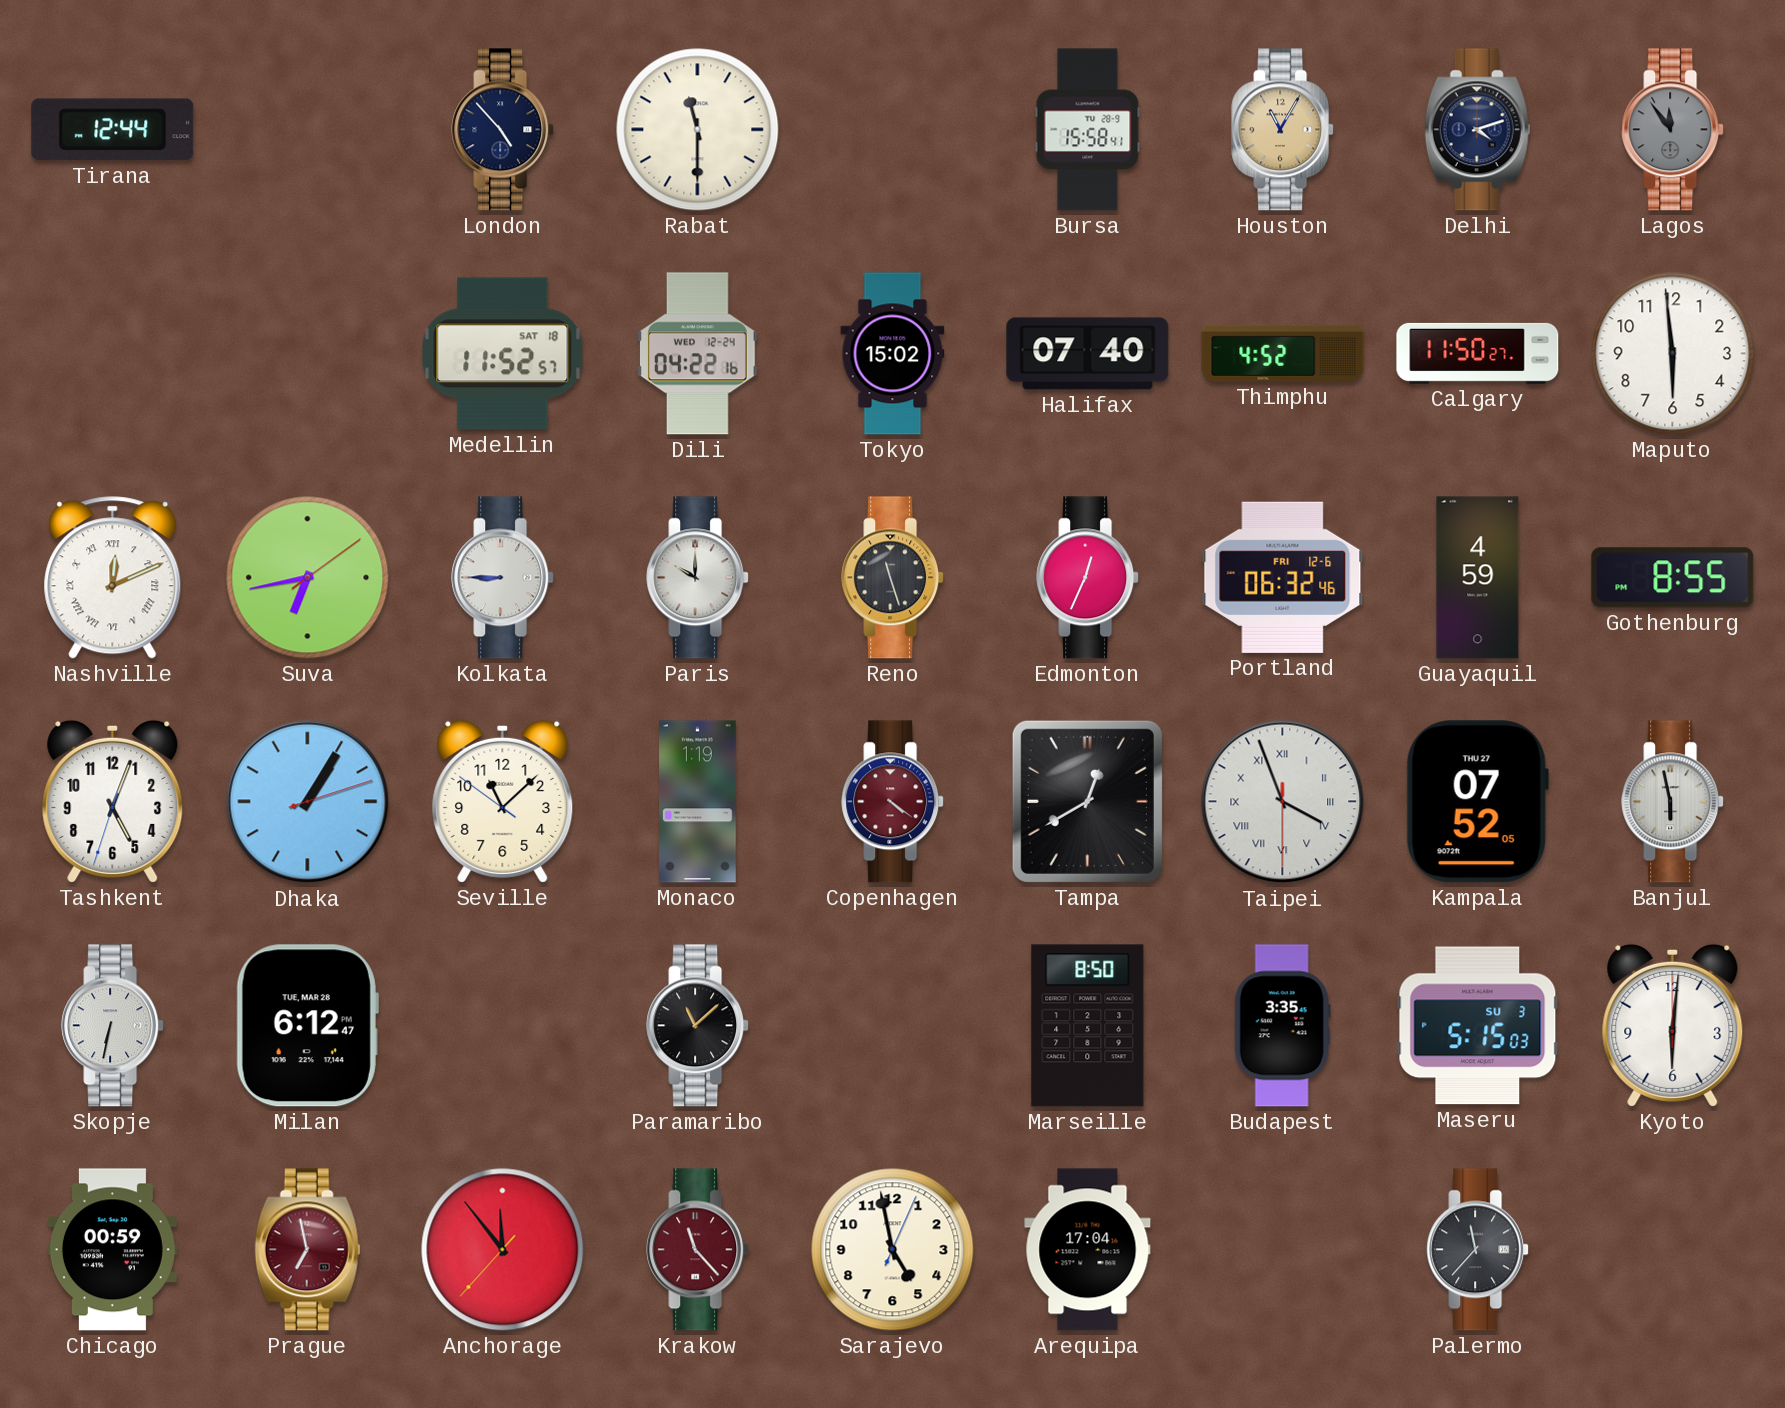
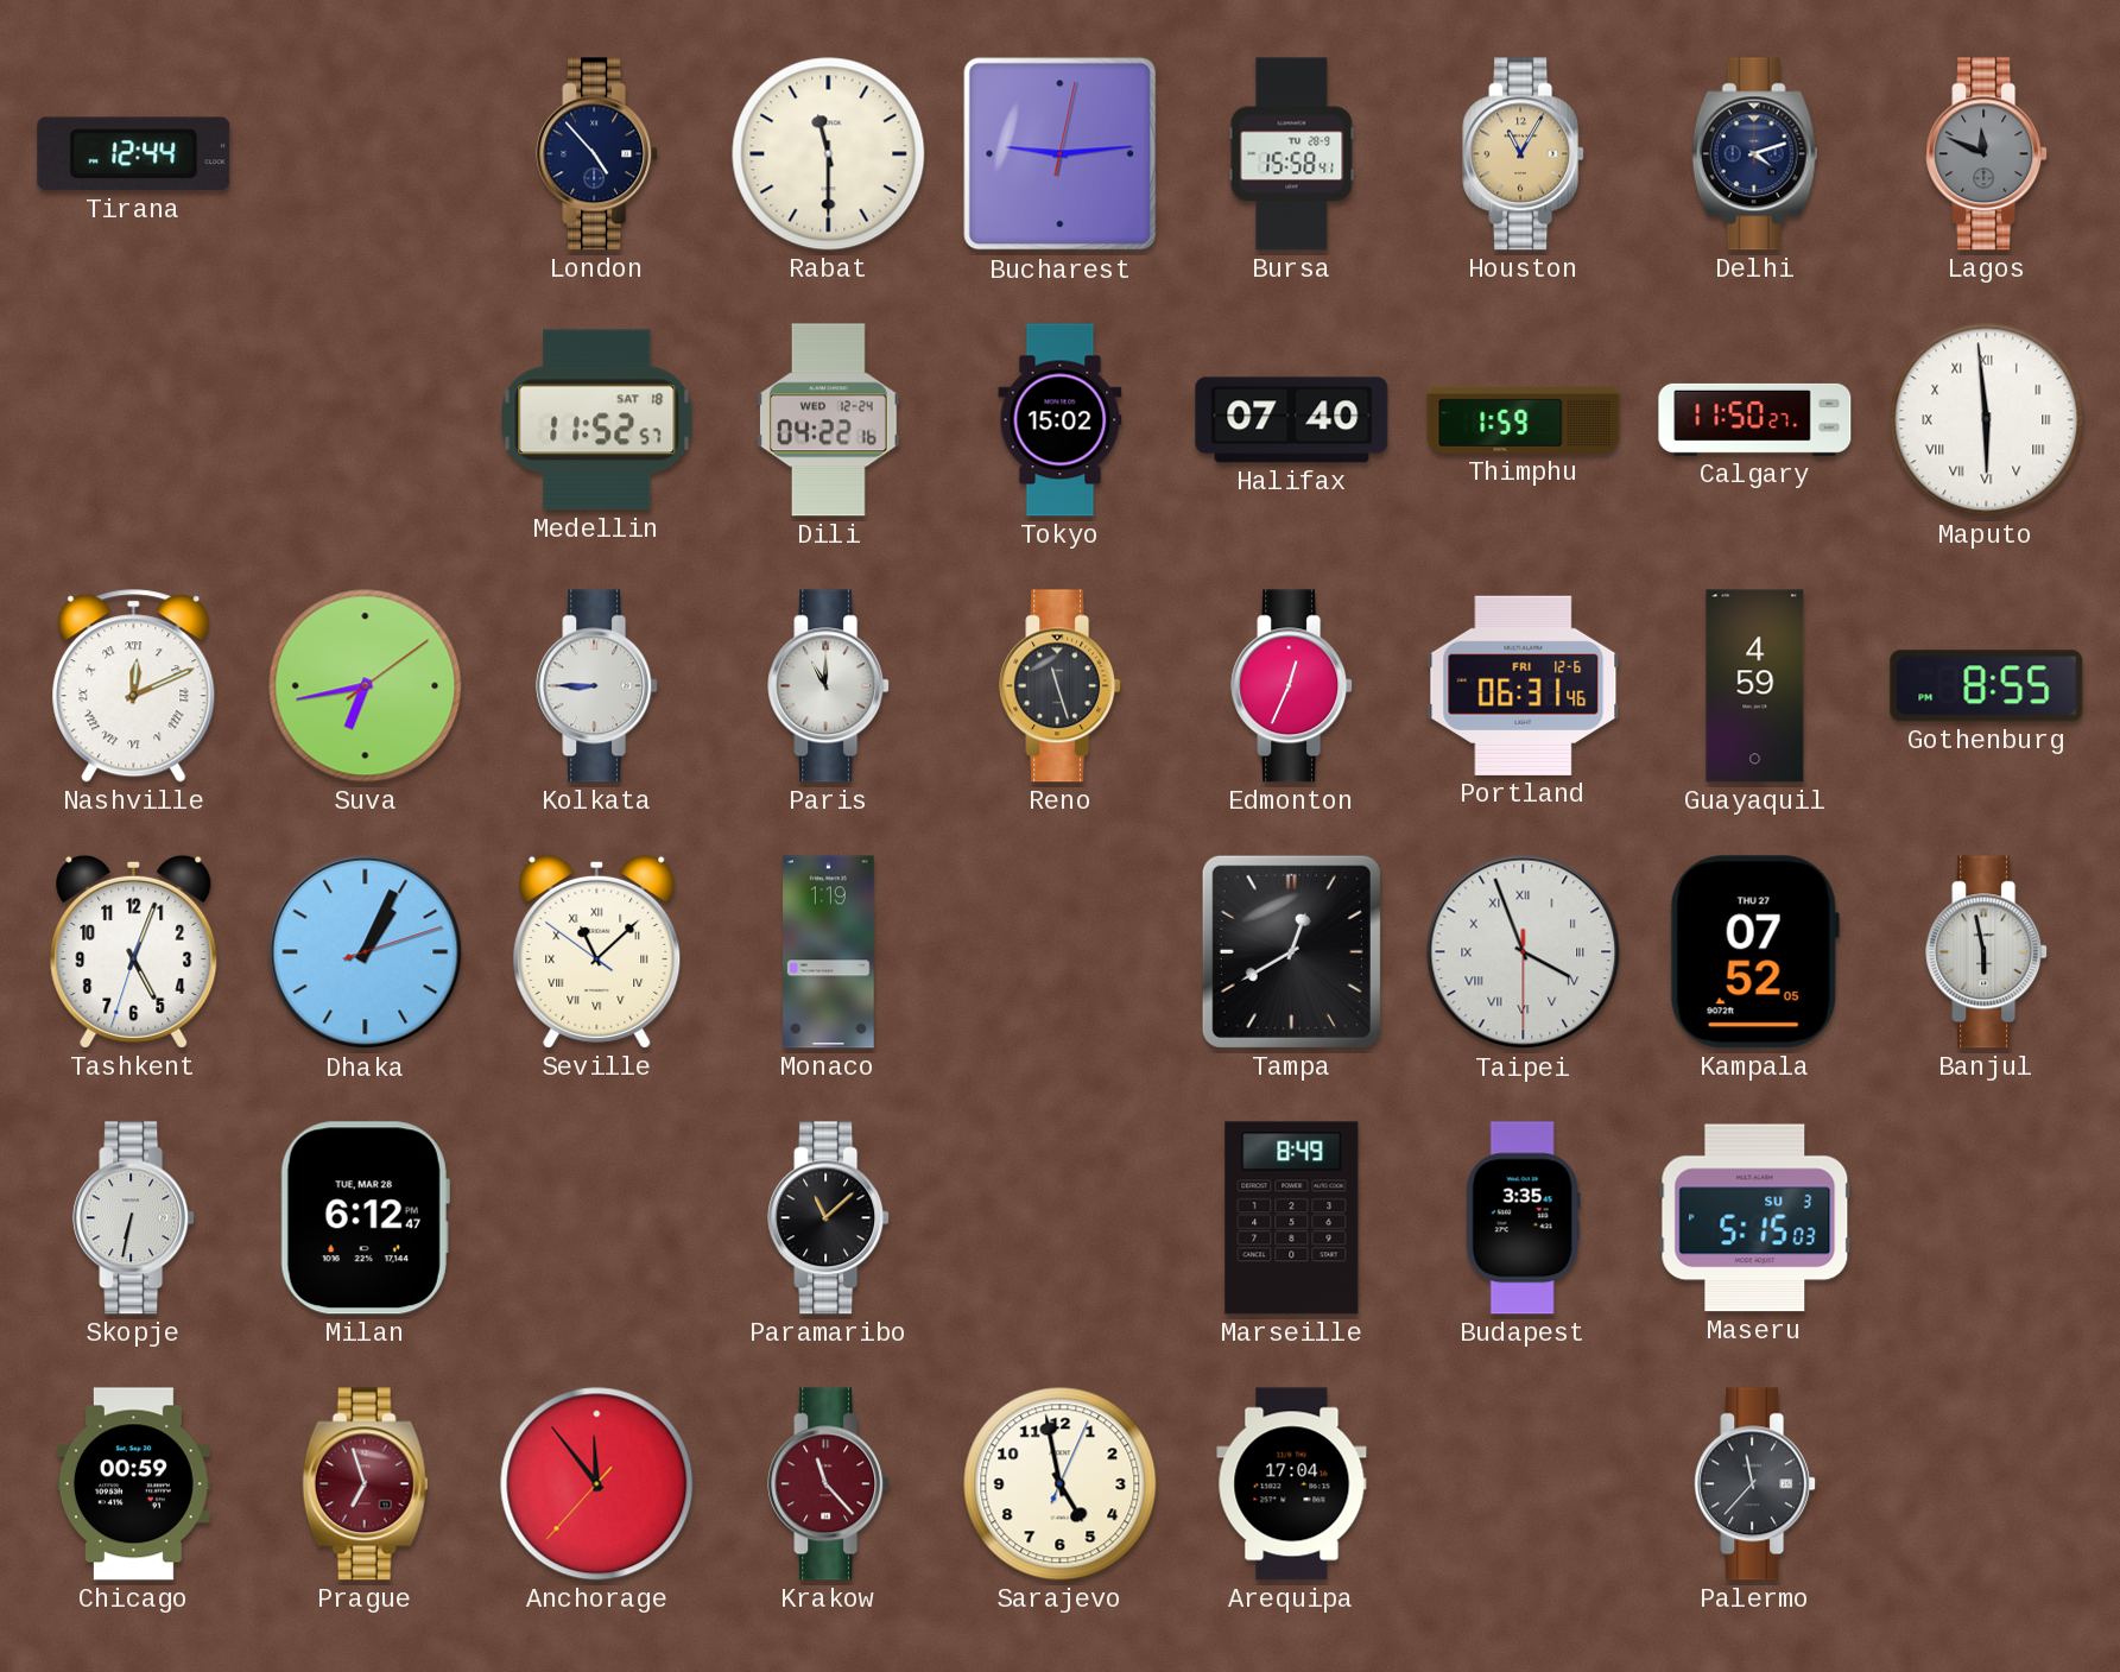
Bucharest: none -> 9:14 (1061, 154)
Lagos: 11:54 -> 11:49 (1987, 154)
Thimphu: 4:52 -> 1:59 (1524, 419)
Maputo numerals: Arabic -> Roman (1987, 420)
Paris: 10:00 -> 11:00 (829, 686)
Portland: 06:32 -> 06:31 (1524, 685)
Dhaka: 1:05 -> 1:04 (366, 952)
Seville numerals: Arabic -> Roman (597, 951)
Copenhagen: 4:21 -> none (893, 802)
Marseille: 8:50 -> 8:49 (1292, 1218)
Kyoto: 6:01 -> none (1673, 1025)
Prague: 6:58 -> 6:57 (366, 1484)
